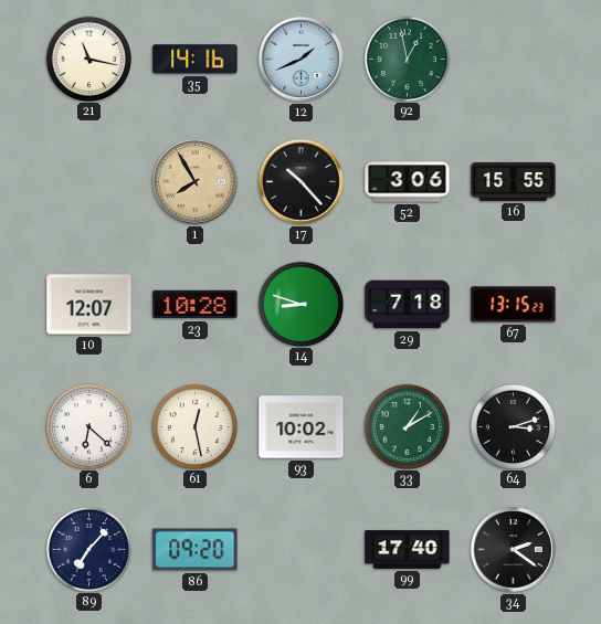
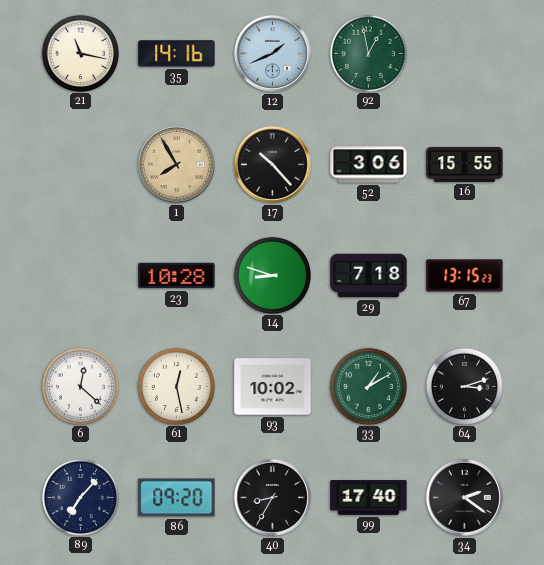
10: 12:07 -> none (89, 305)
6: 6:22 -> 12:22 (80, 386)
40: none -> 8:35 (272, 497)
